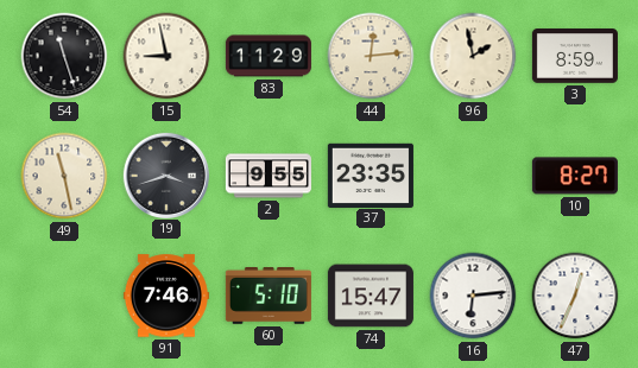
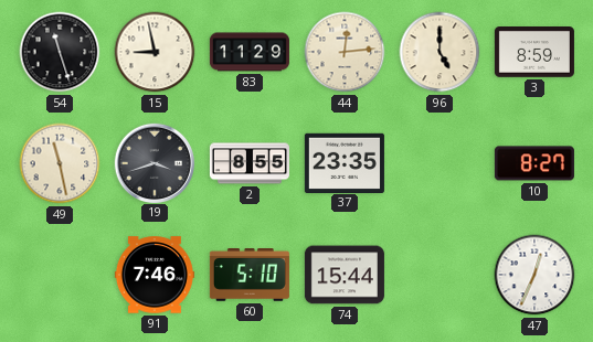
96: 1:58 -> 5:00 (440, 52)
2: 9:55 -> 8:55 (250, 163)
74: 15:47 -> 15:44 (345, 275)
16: 6:14 -> none (473, 296)
